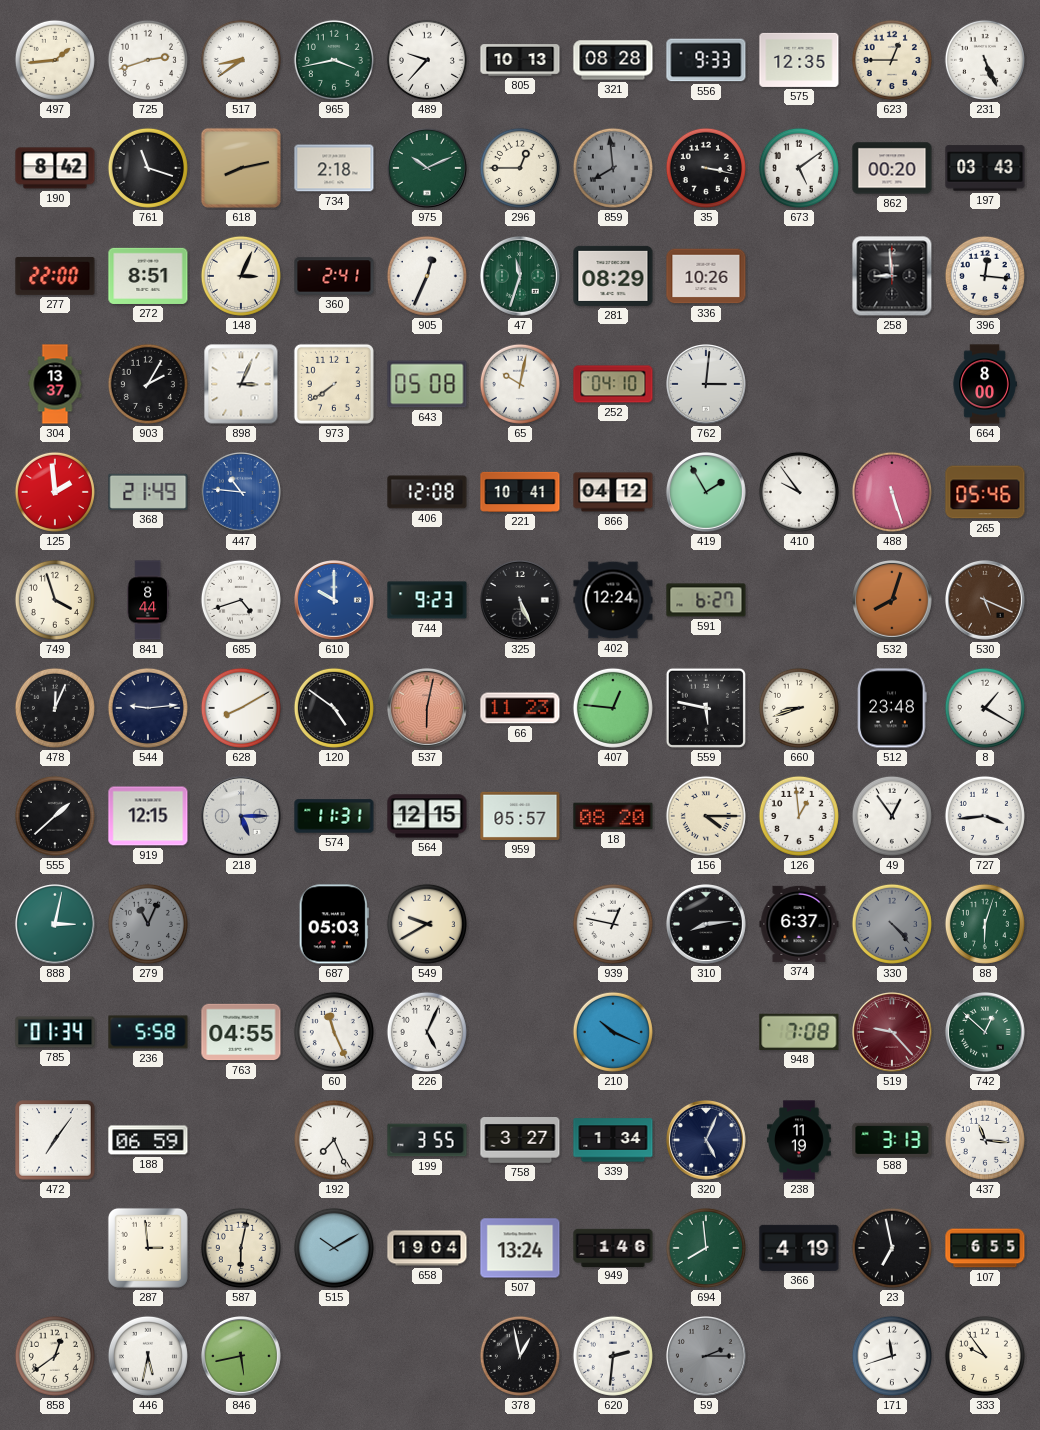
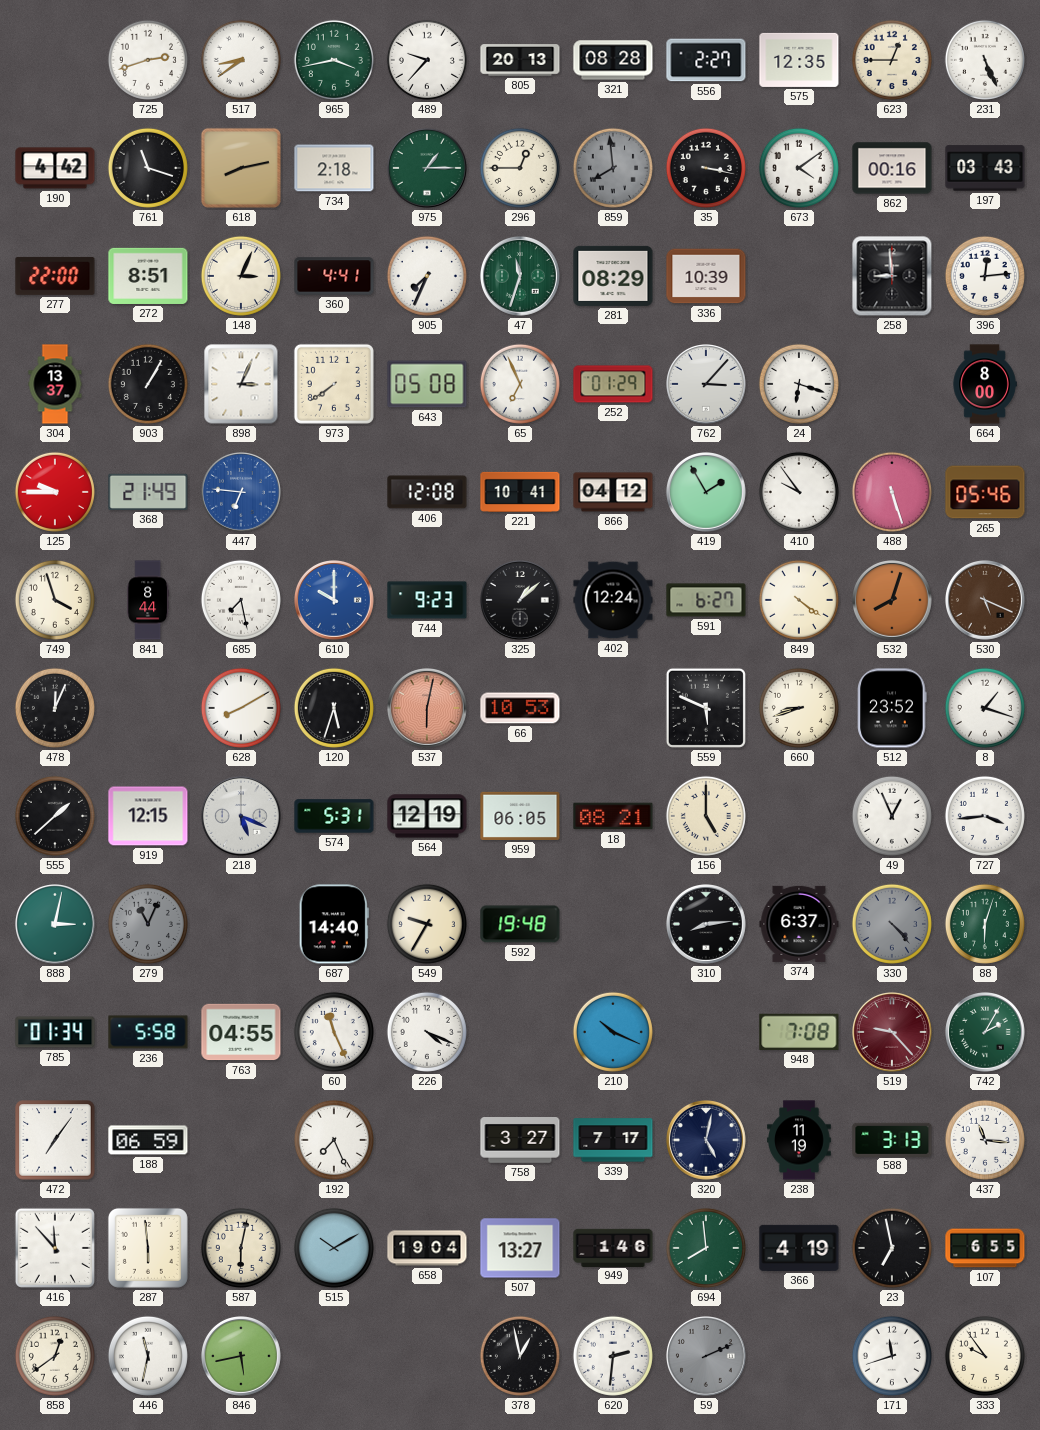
497: 1:44 -> none (55, 60)
805: 10:13 -> 20:13 (520, 60)
556: 9:33 -> 2:27 (706, 60)
190: 8:42 -> 4:42 (55, 168)
975: 10:11 -> 1:15 (428, 169)
673: 5:09 -> 4:09 (799, 168)
862: 00:20 -> 00:16 (892, 168)
360: 2:41 -> 4:41 (334, 276)
905: 12:34 -> 7:34 (427, 276)
336: 10:26 -> 10:39 (706, 276)
396: 12:16 -> 12:14 (985, 276)
903: 2:05 -> 1:05 (148, 384)
65: 10:02 -> 6:56 (520, 384)
252: 04:10 -> 01:29 (613, 384)
762: 3:01 -> 3:07 (707, 385)
24: none -> 6:18 (799, 384)
125: 1:59 -> 9:45 (55, 492)
447: 10:46 -> 6:46 (242, 493)
685: 4:42 -> 7:28 (241, 600)
325: 5:26 -> 1:08 (521, 601)
849: none -> 4:21 (799, 600)
544: 9:14 -> none (148, 708)
120: 4:51 -> 5:33 (334, 708)
66: 11:23 -> 10:53 (520, 708)
407: 12:46 -> none (613, 708)
559: 5:47 -> 5:49 (706, 708)
512: 23:48 -> 23:52 (892, 708)
8: 1:20 -> 1:18 (985, 708)
218: 5:15 -> 5:19 (242, 817)
574: 11:31 -> 5:31 (334, 816)
564: 12:15 -> 12:19 (427, 816)
959: 05:57 -> 06:05 (520, 816)
18: 08:20 -> 08:21 (613, 816)
156: 4:15 -> 5:00 (706, 816)
126: 12:59 -> none (799, 816)
49: 12:54 -> 12:56 (892, 816)
687: 05:03 -> 14:40 (334, 924)
549: 9:40 -> 9:35 (427, 924)
592: none -> 19:48 (520, 924)
939: 12:47 -> none (613, 924)
226: 5:04 -> 4:19 (427, 1032)
742: 12:52 -> 2:05 (986, 1033)
199: 3:55 -> none (427, 1140)
339: 1:34 -> 7:17 (613, 1140)
320: 5:04 -> 5:02 (707, 1141)
416: none -> 11:53 (55, 1248)
287: 2:59 -> 5:59 (148, 1248)
507: 13:24 -> 13:27 (520, 1248)
446: 5:32 -> 11:32 (148, 1356)
59: 2:15 -> 2:11 (707, 1357)
